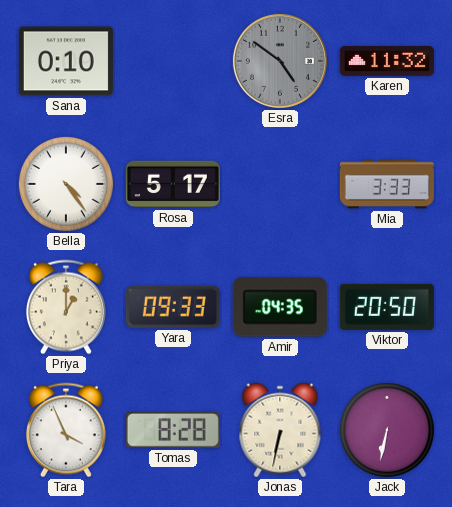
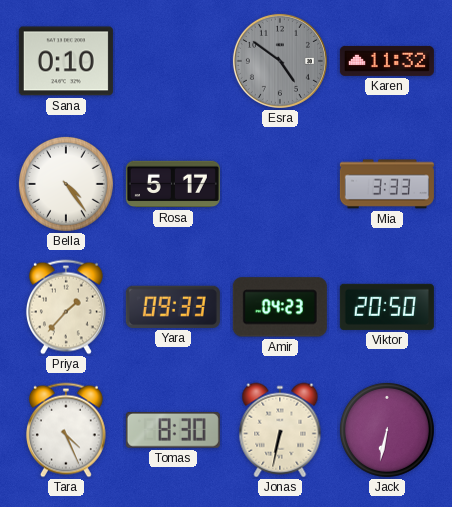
Priya: 1:00 -> 1:37 (66, 307)
Amir: 04:35 -> 04:23 (280, 307)
Tara: 3:56 -> 4:26 (66, 430)
Tomas: 8:28 -> 8:30 (173, 431)
